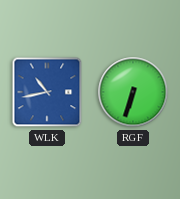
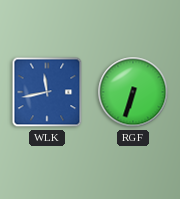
WLK: 10:43 -> 11:43 (47, 92)
